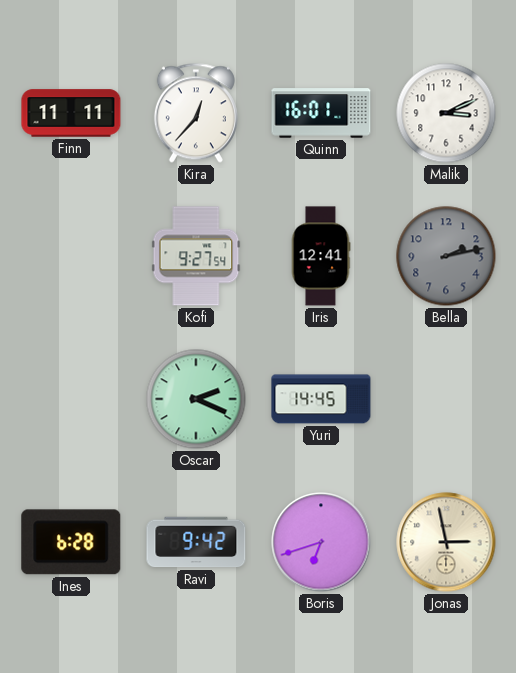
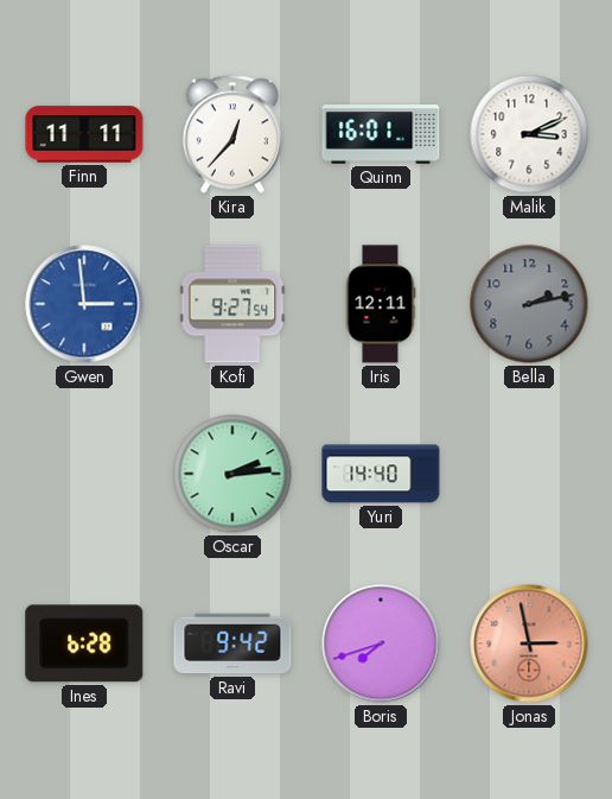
Gwen: none -> 2:59 (84, 304)
Iris: 12:41 -> 12:11 (381, 304)
Oscar: 2:19 -> 2:14 (232, 474)
Yuri: 14:45 -> 14:40 (381, 474)
Boris: 6:42 -> 7:42 (381, 643)
Jonas dial: cream -> salmon (529, 643)
